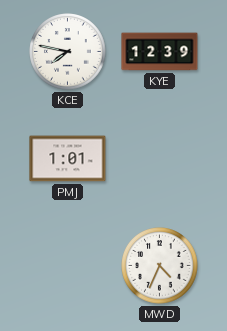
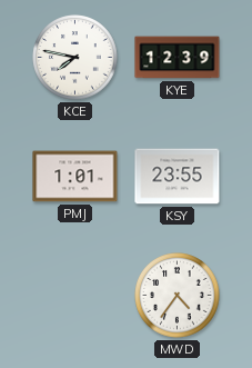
KSY: none -> 23:55 (178, 177)
MWD: 4:34 -> 4:36 (178, 296)
